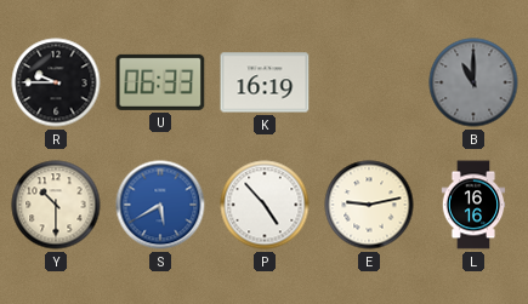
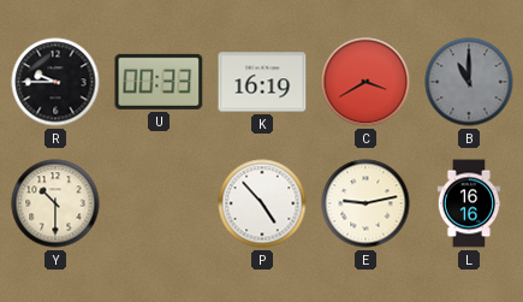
U: 06:33 -> 00:33 (159, 82)
C: none -> 3:40 (365, 82)
S: 5:40 -> none (160, 205)
